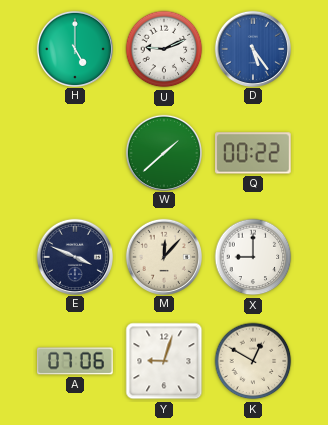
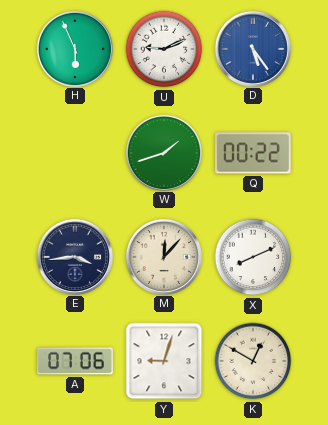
H: 5:00 -> 5:56 (74, 48)
W: 1:38 -> 1:42 (163, 152)
E: 3:49 -> 3:44 (74, 256)
X: 9:00 -> 8:11 (253, 257)
